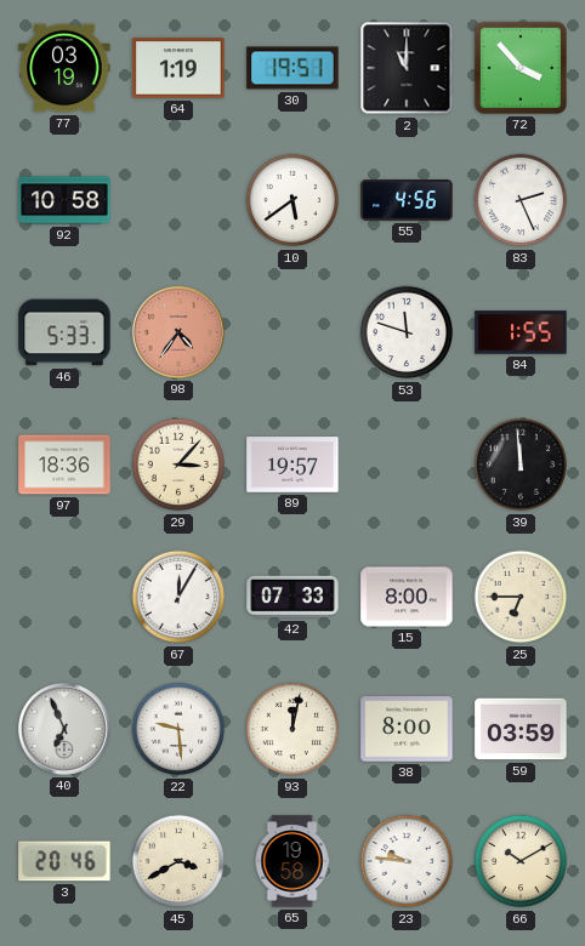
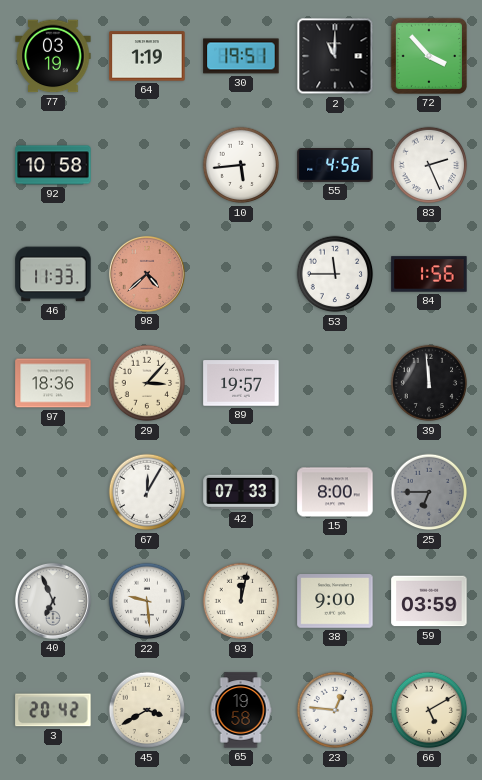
10: 5:39 -> 5:44 (241, 165)
46: 5:33 -> 11:33 (53, 274)
98: 4:36 -> 4:38 (147, 274)
53: 11:48 -> 11:45 (335, 274)
84: 1:55 -> 1:56 (429, 274)
25 dial: cream -> grey (429, 492)
38: 8:00 -> 9:00 (335, 601)
3: 20:46 -> 20:42 (53, 710)
23: 9:46 -> 12:46 (335, 710)
66: 10:10 -> 5:10 (429, 710)
